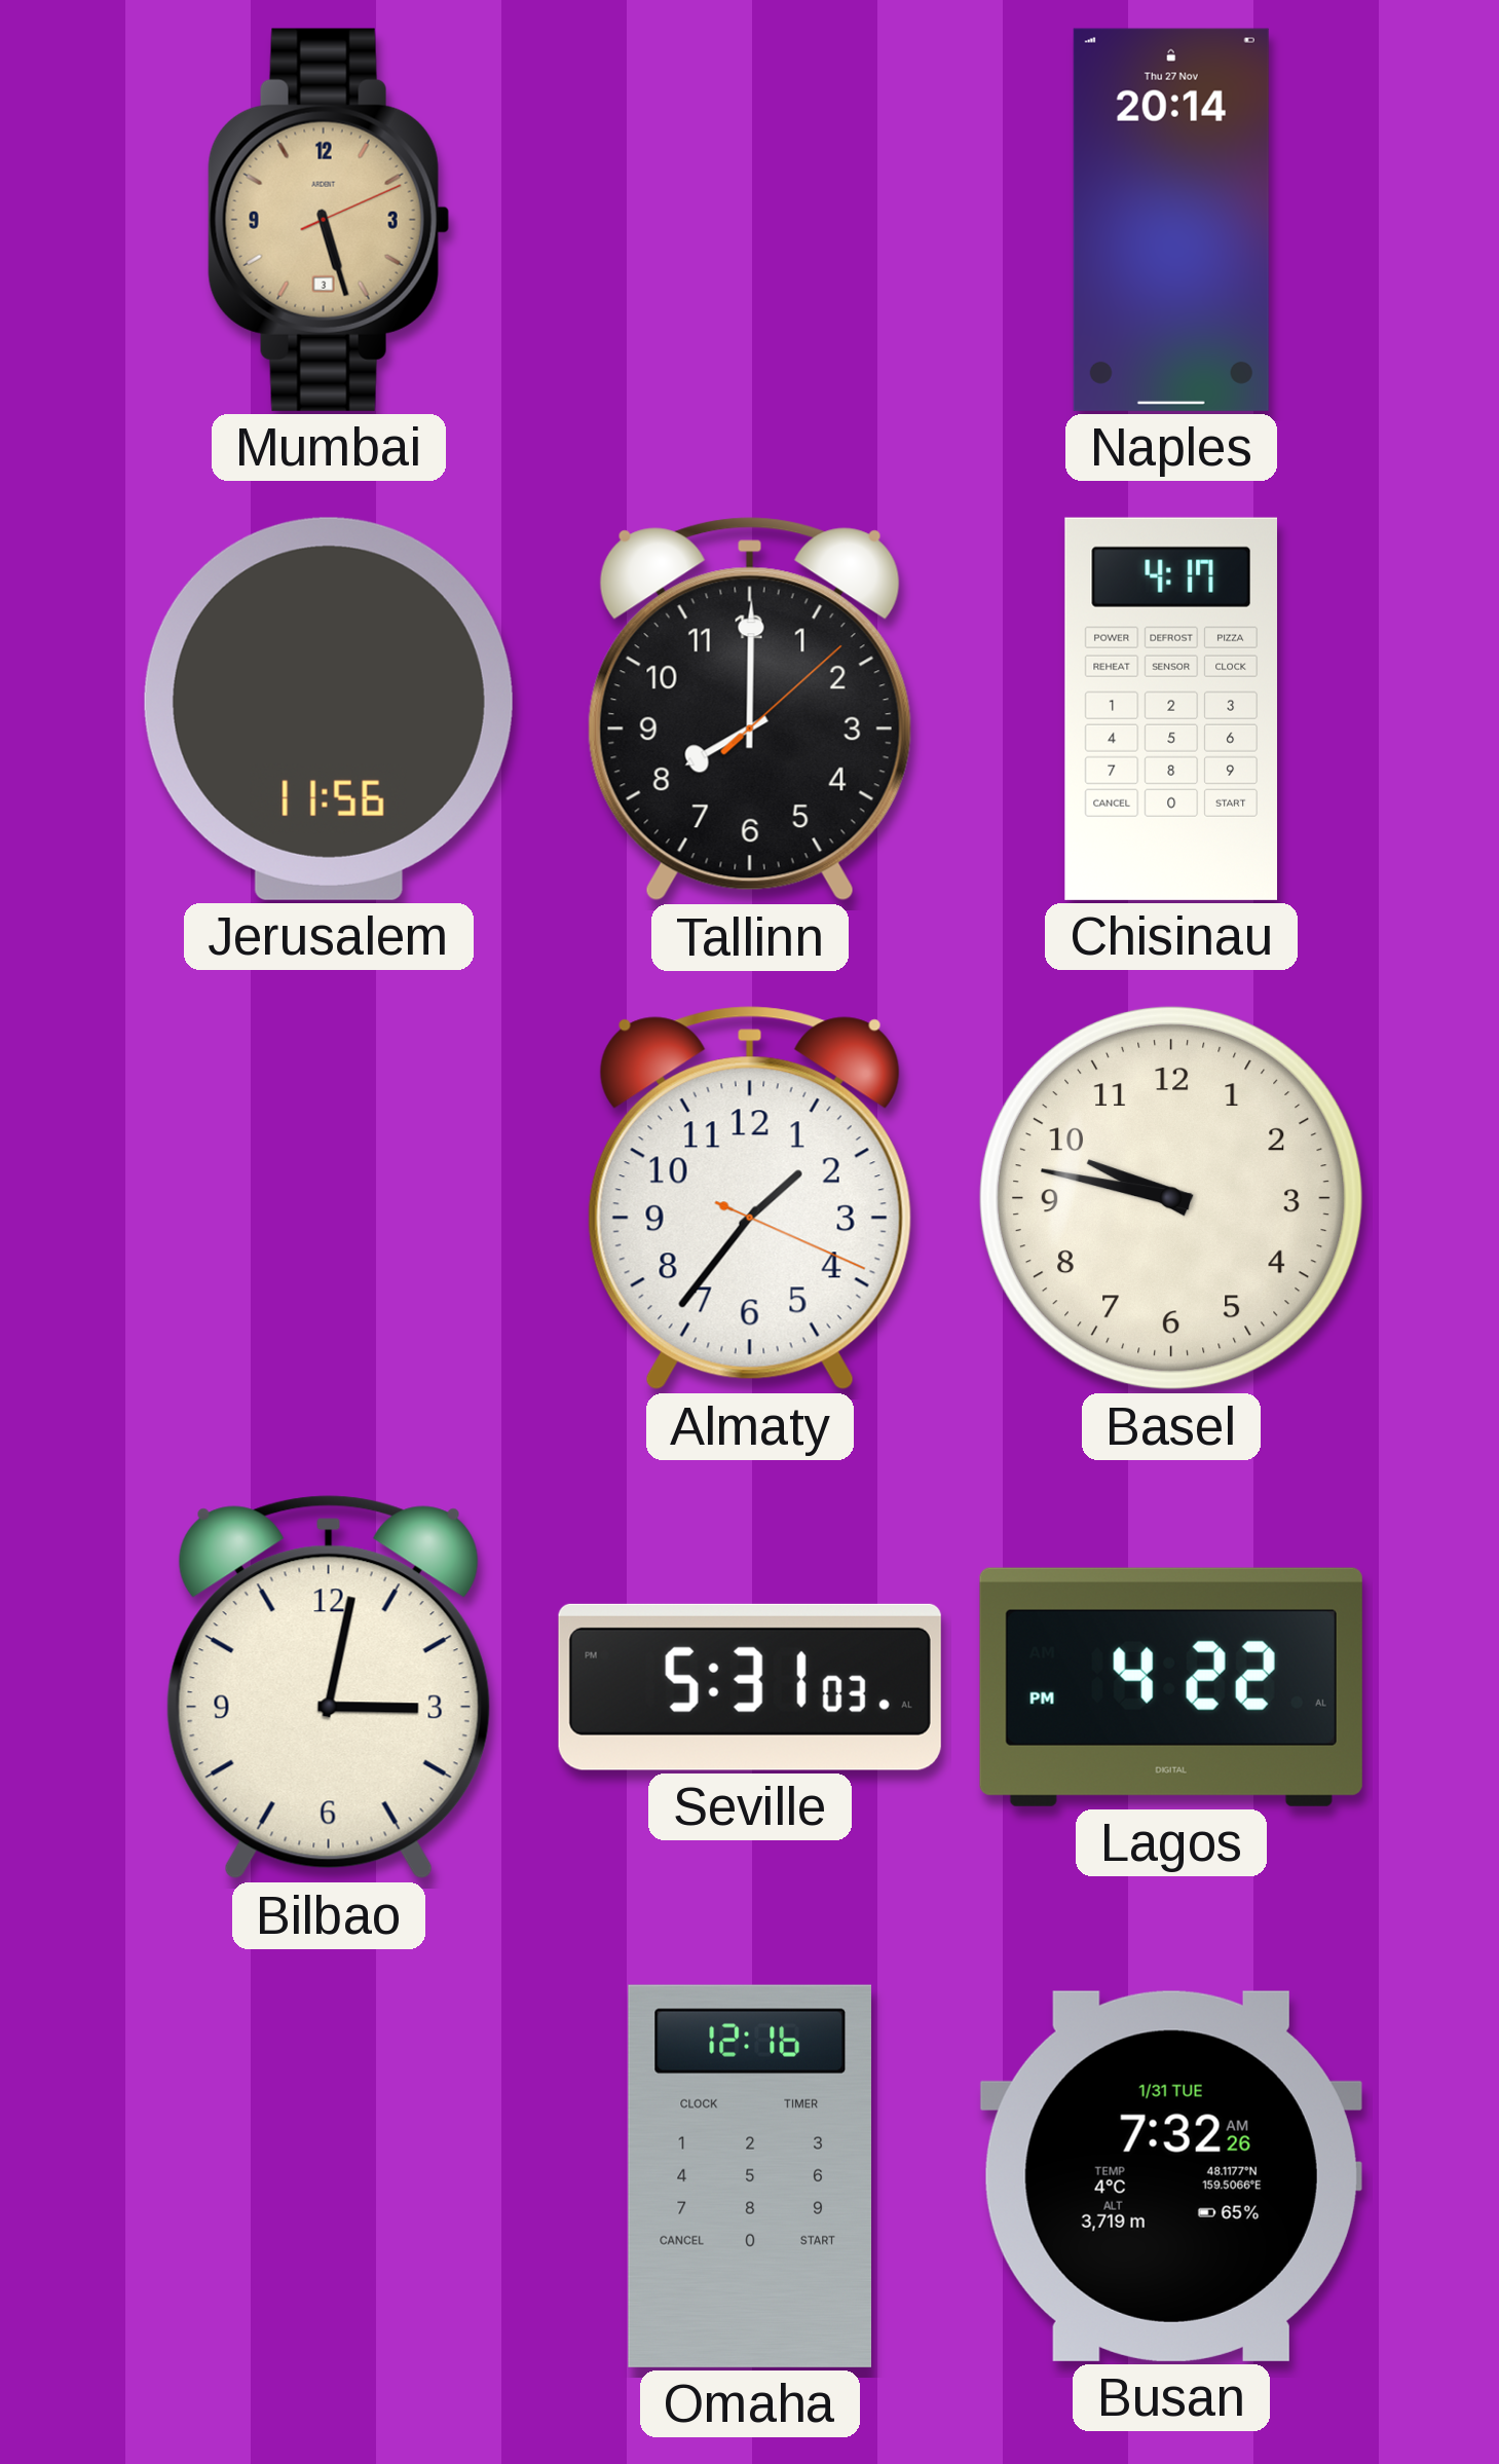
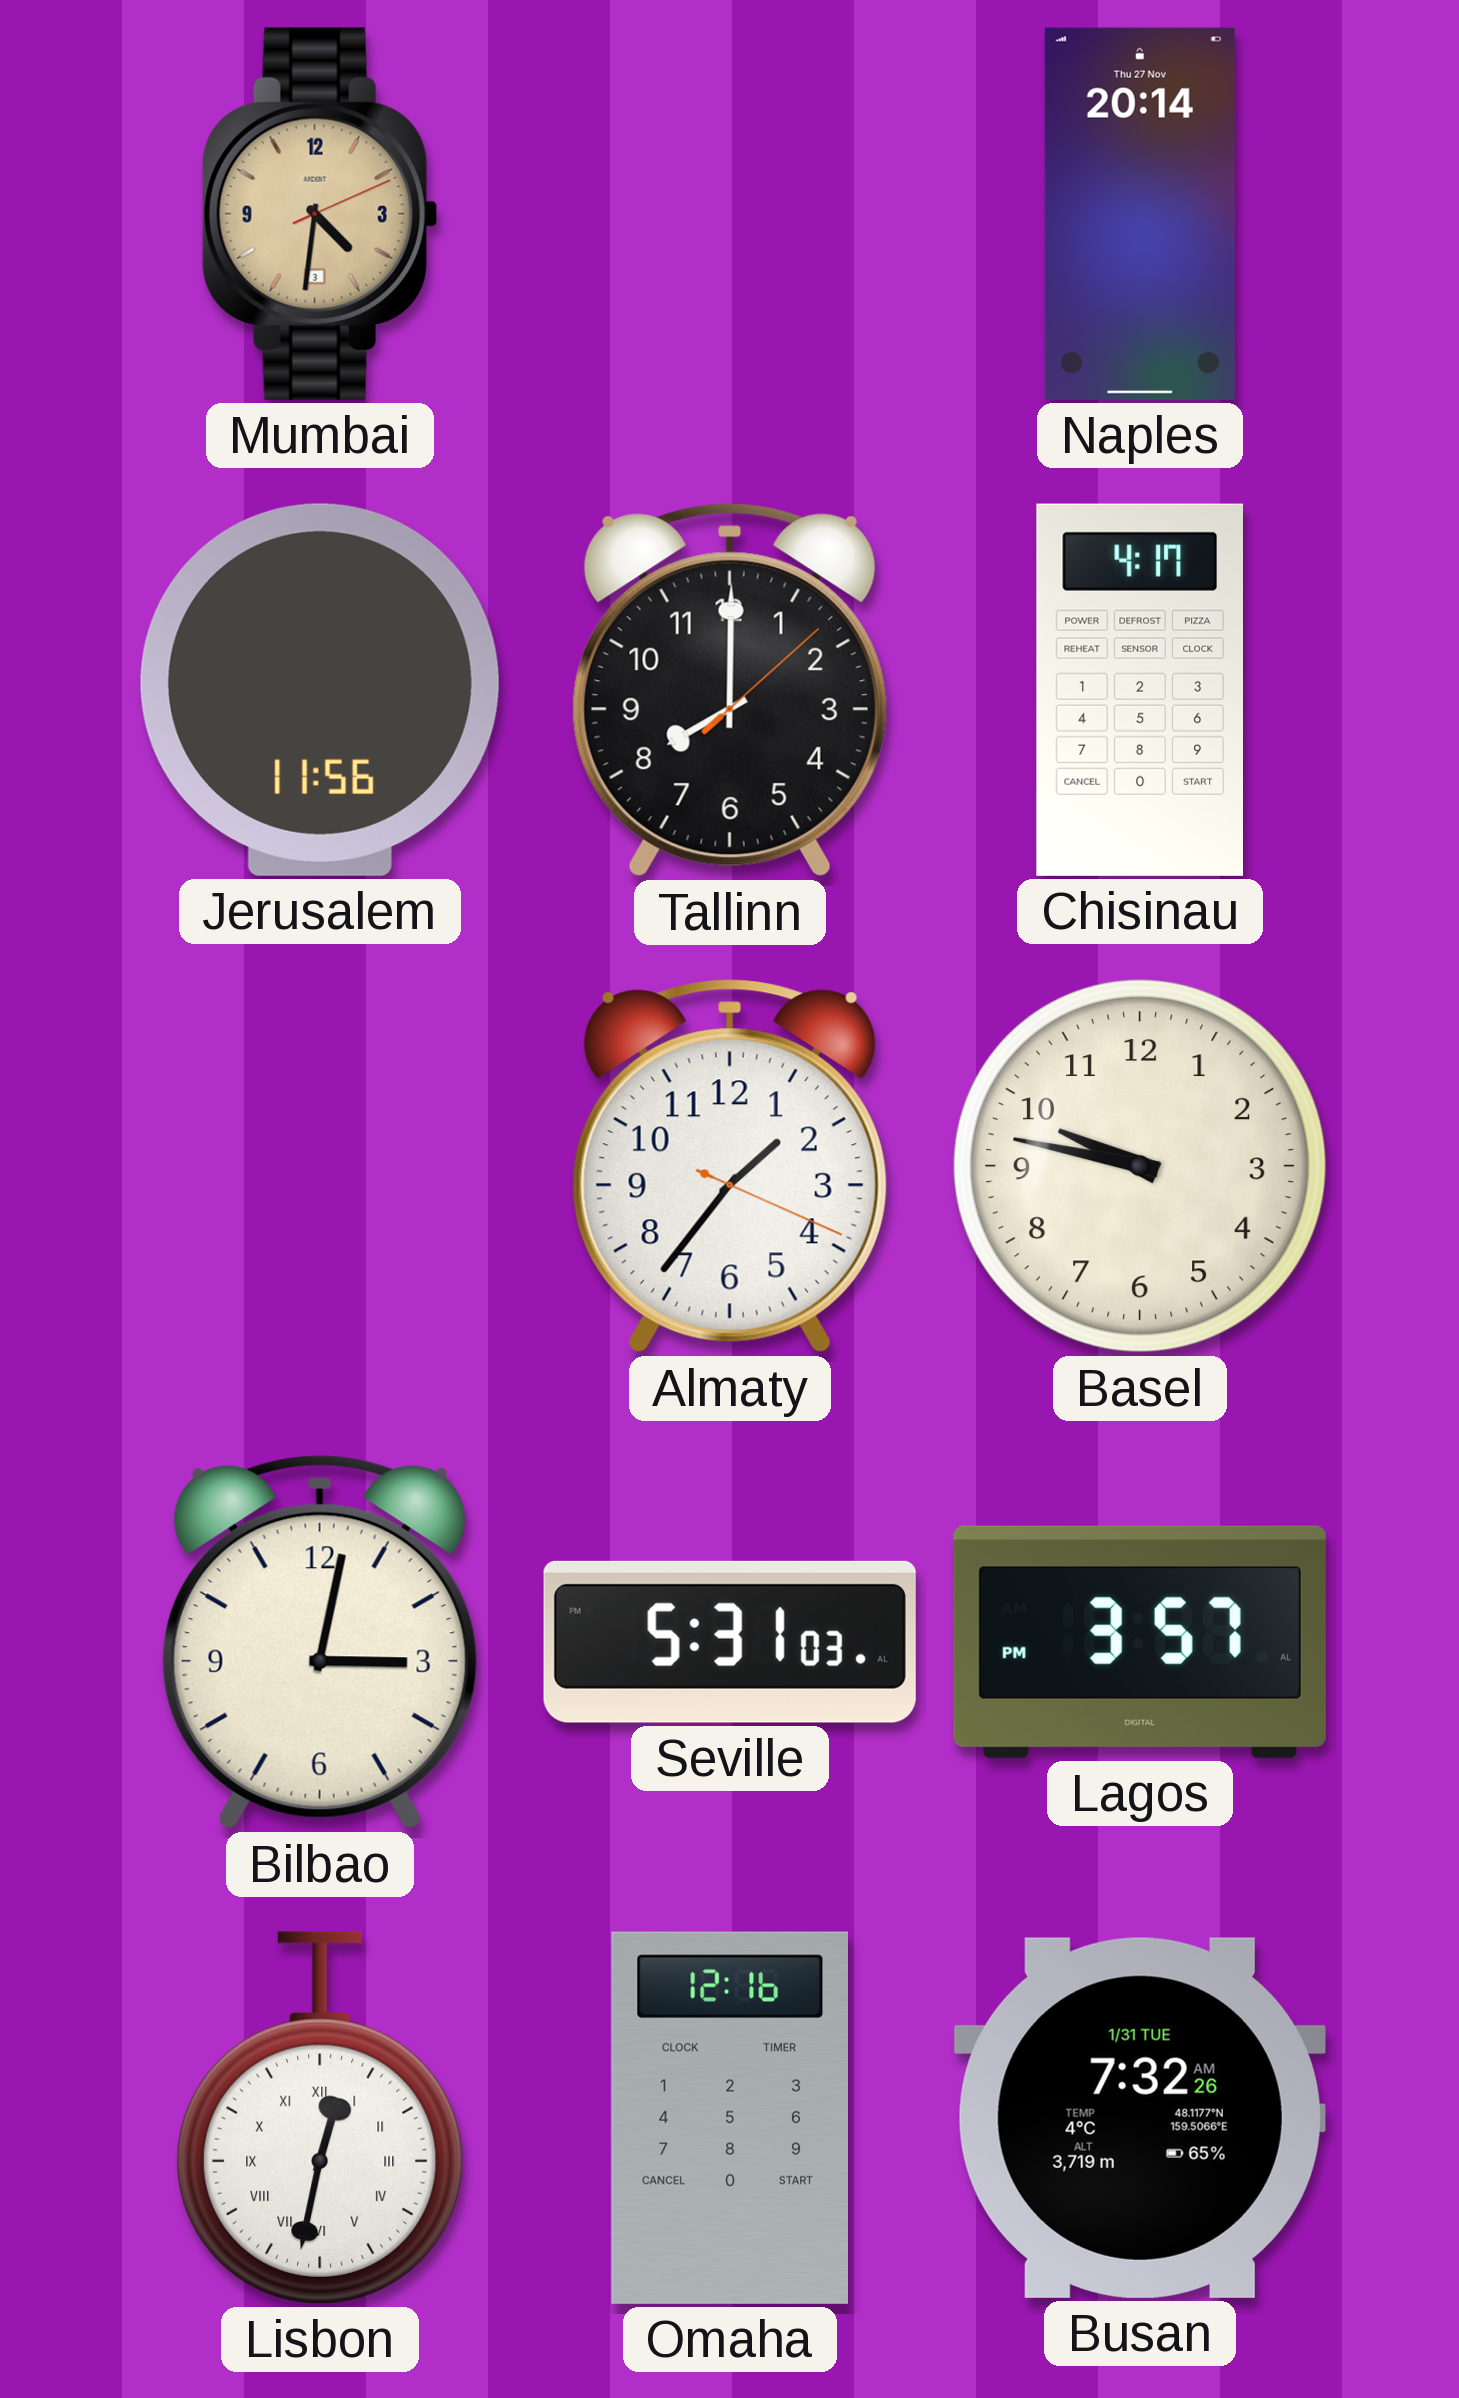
Mumbai: 5:27 -> 4:31 (320, 214)
Lagos: 4:22 -> 3:57 (1140, 1642)
Lisbon: none -> 12:32 (320, 2118)
